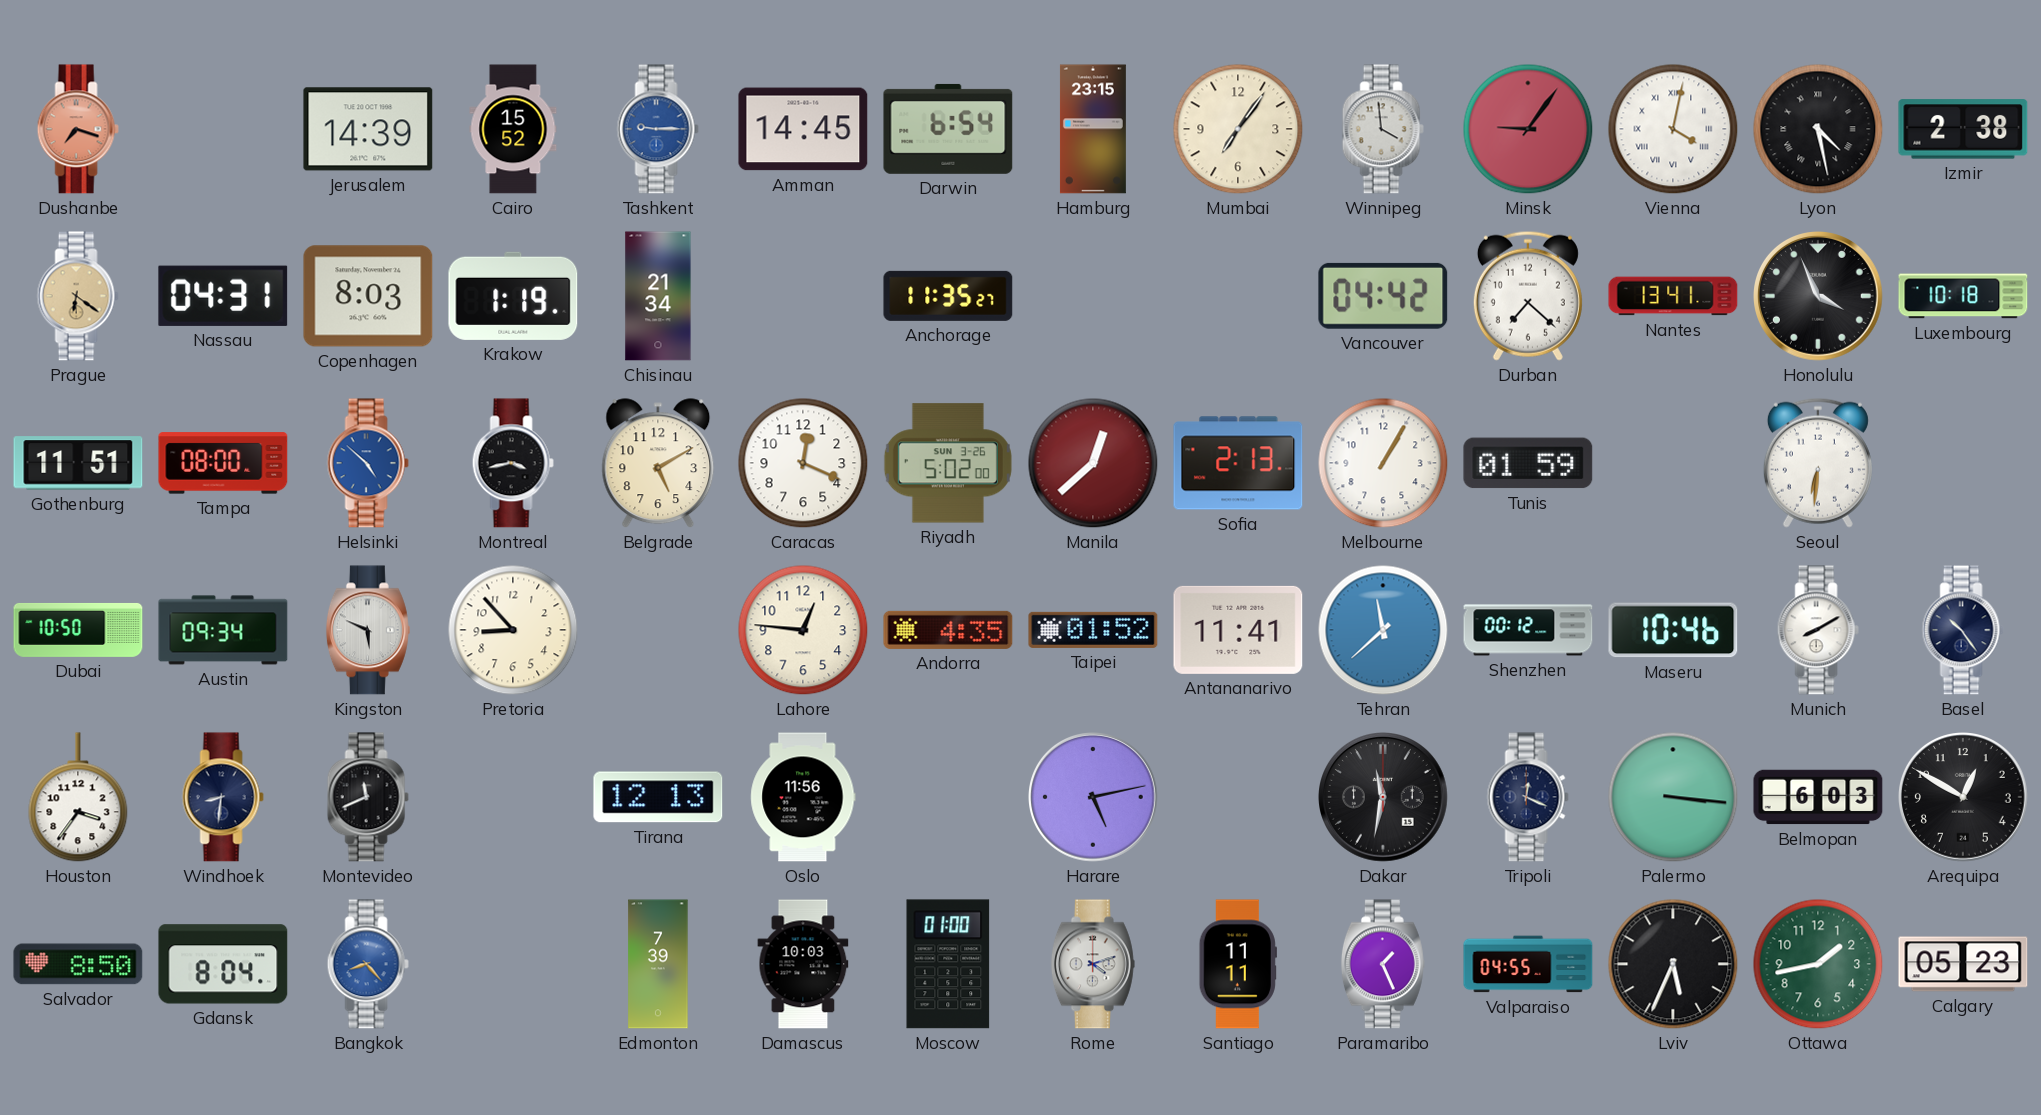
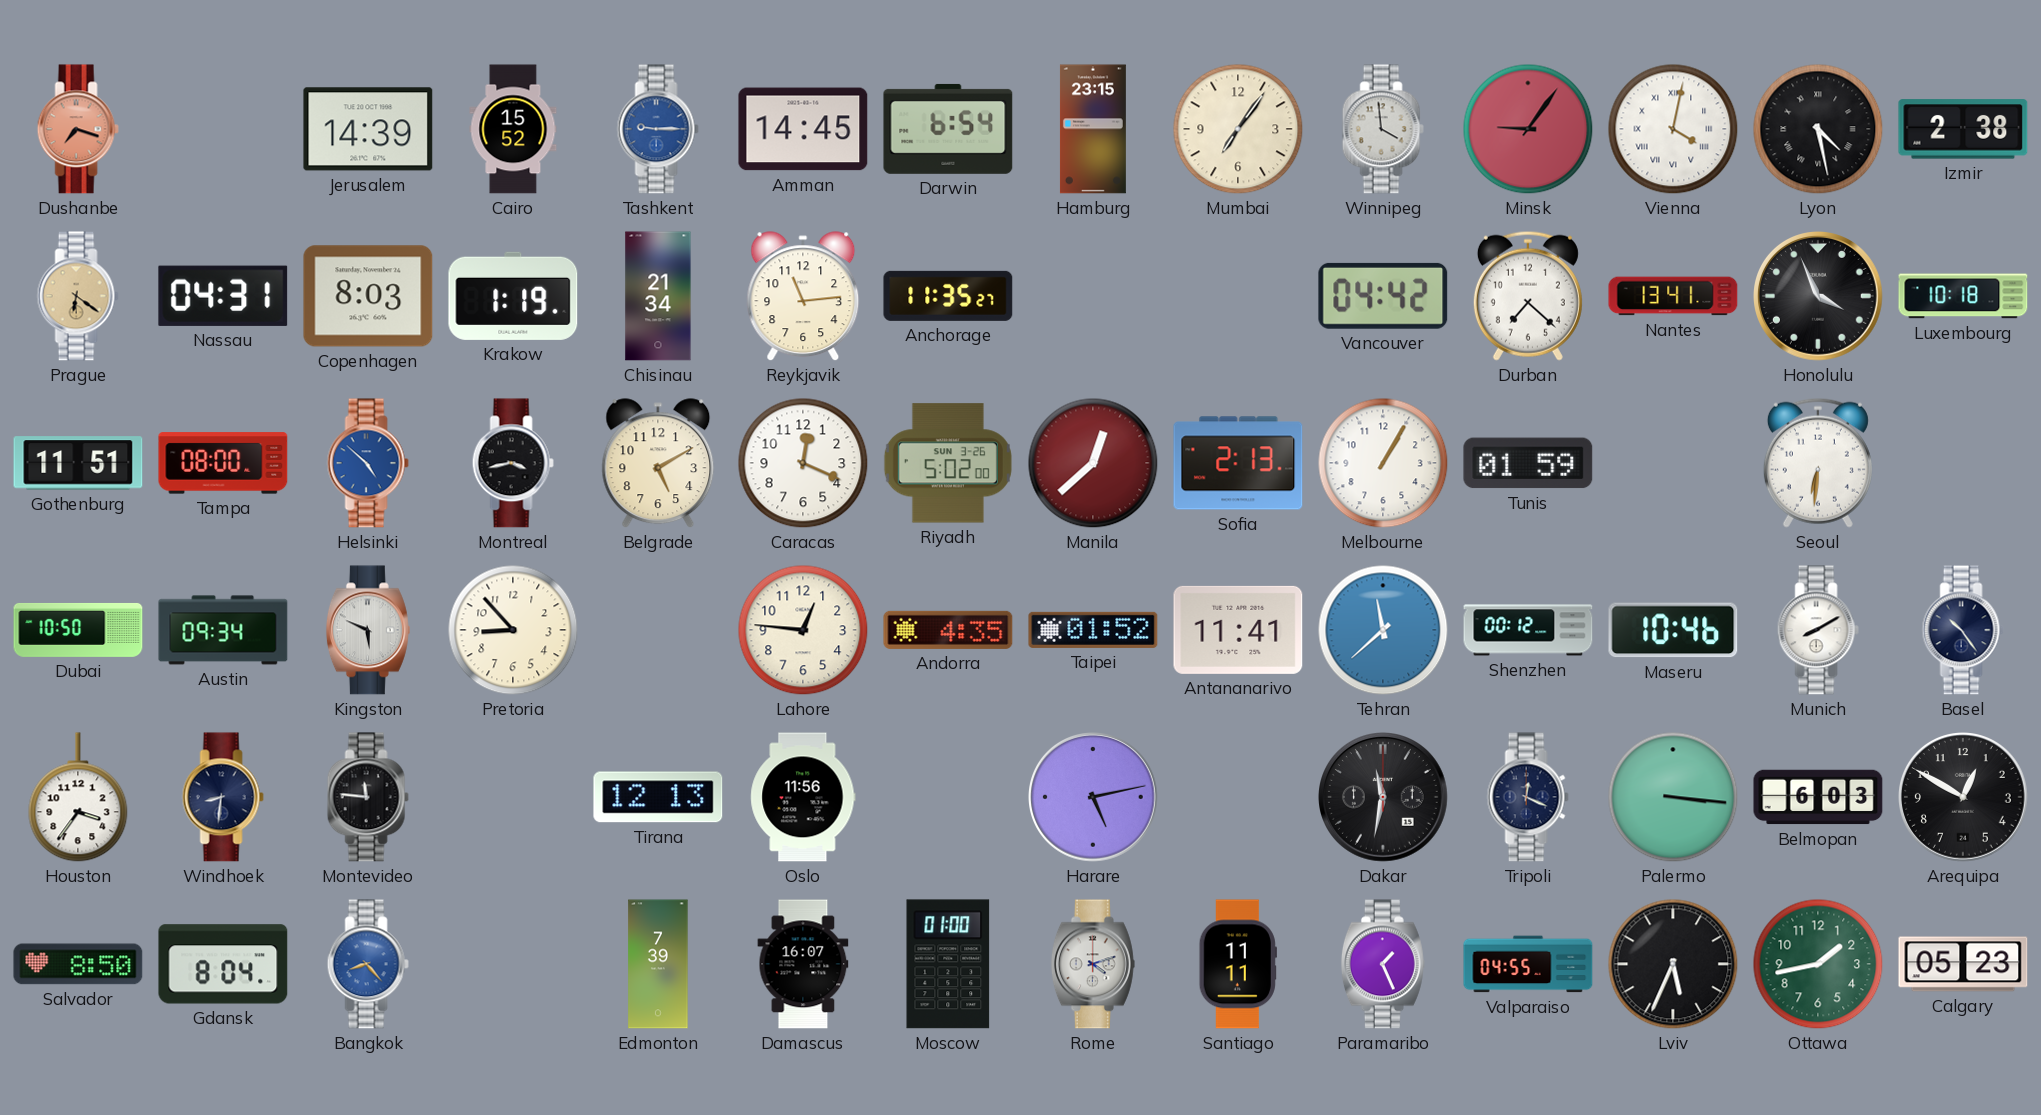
Reykjavik: none -> 11:14 (803, 297)
Montevideo: 11:41 -> 11:46 (368, 797)
Damascus: 10:03 -> 16:07 (803, 964)
